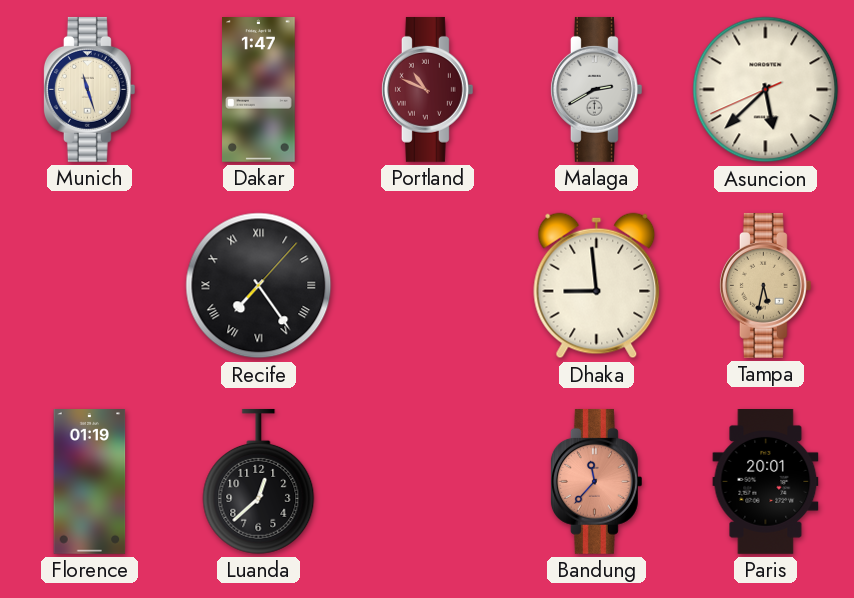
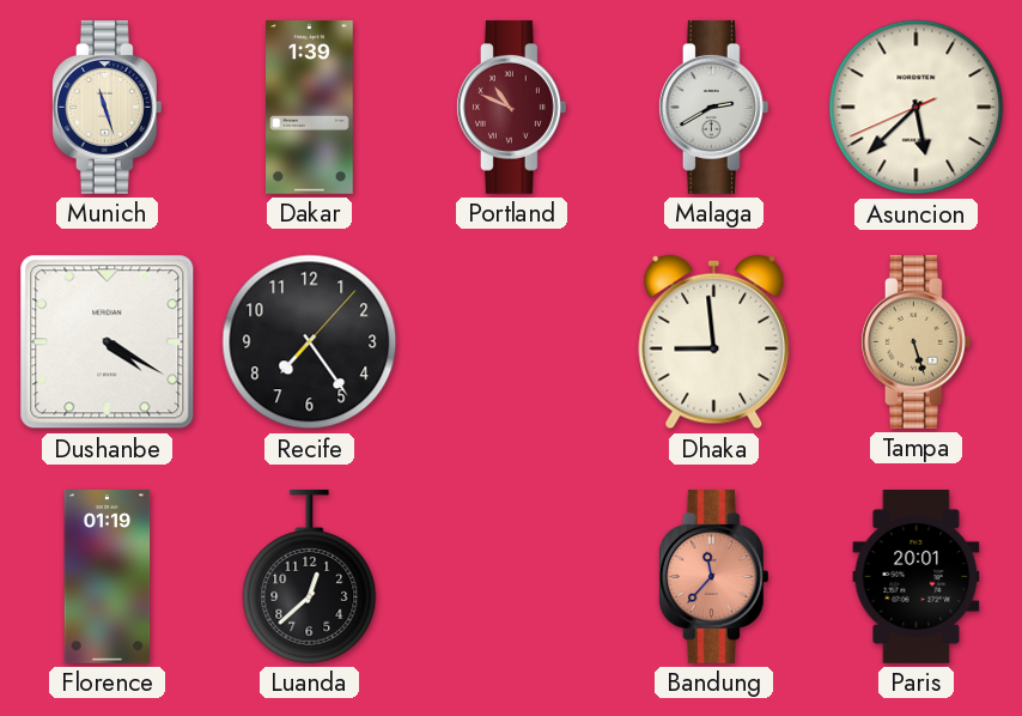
Dakar: 1:47 -> 1:39 (310, 108)
Dushanbe: none -> 4:20 (108, 342)
Recife numerals: Roman -> Arabic (310, 342)
Tampa: 5:32 -> 5:27 (915, 341)
